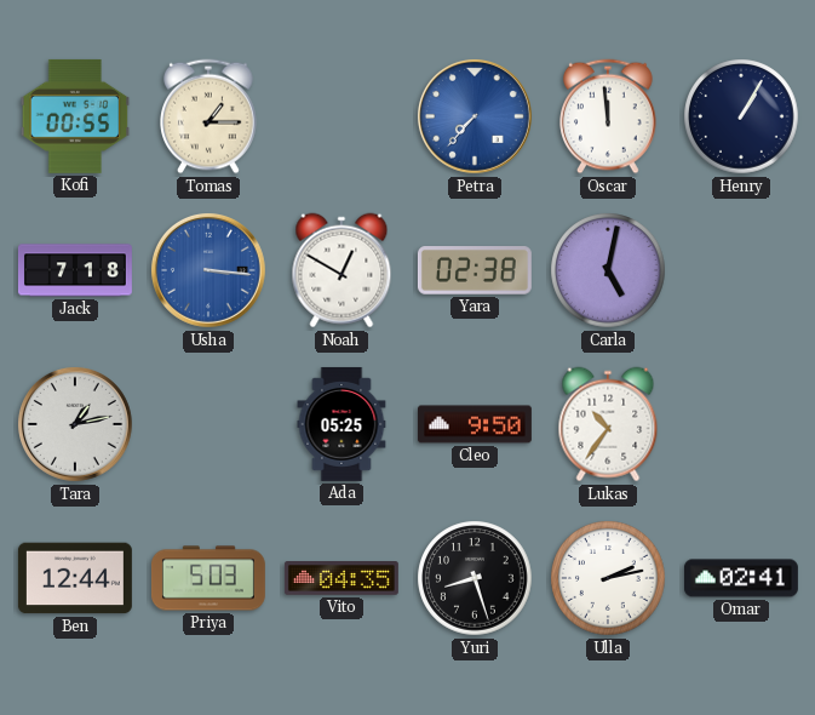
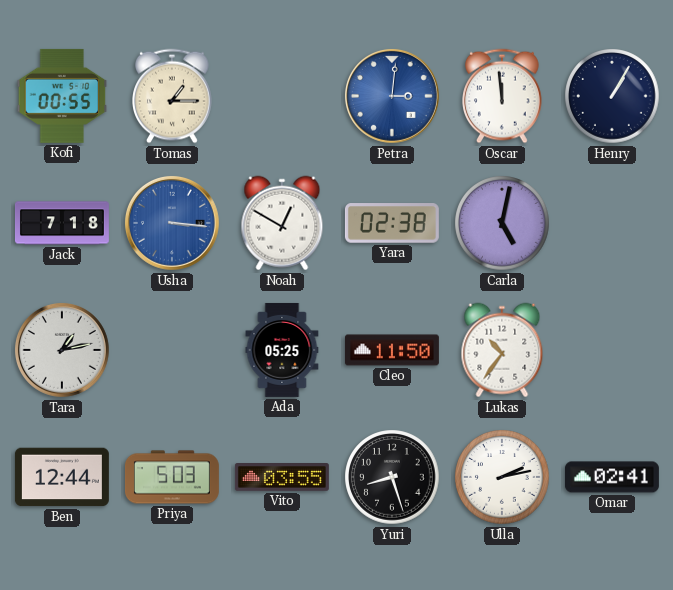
Petra: 7:37 -> 3:01 (392, 96)
Cleo: 9:50 -> 11:50 (392, 350)
Vito: 04:35 -> 03:55 (282, 478)
